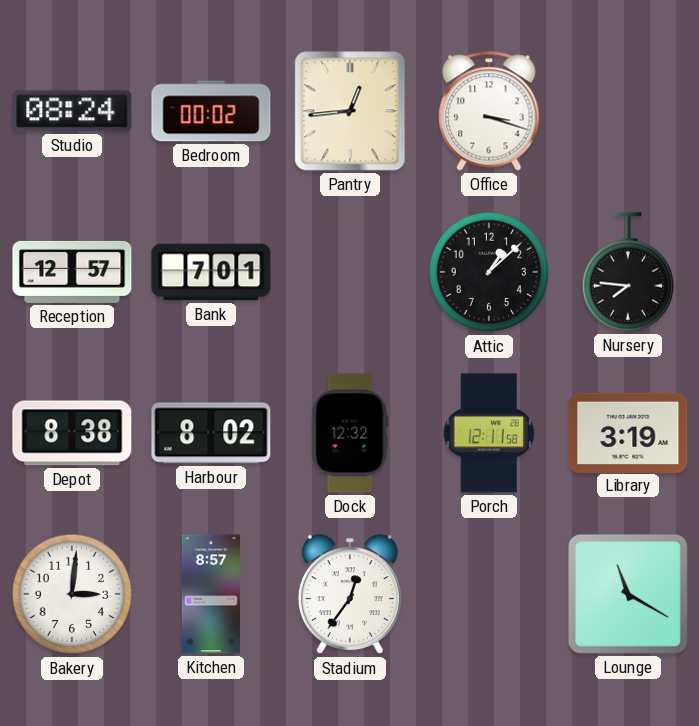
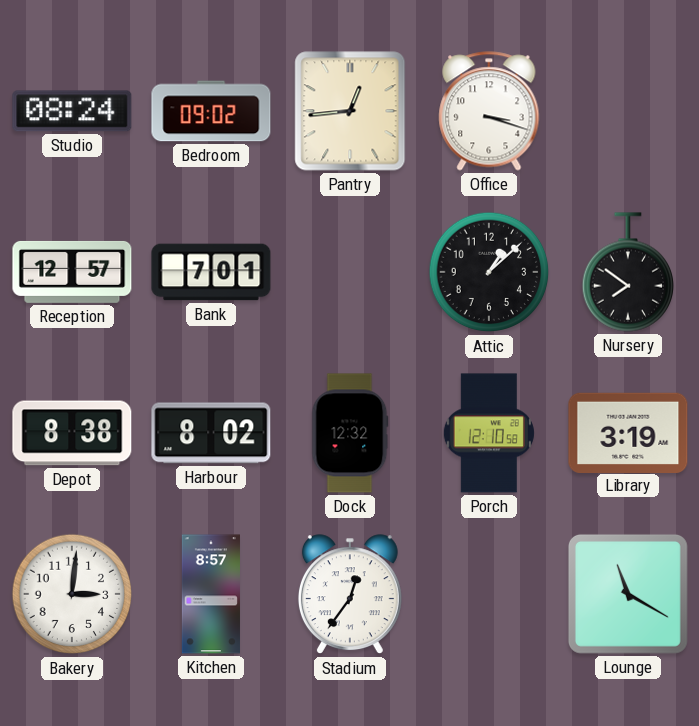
Bedroom: 00:02 -> 09:02 (211, 111)
Nursery: 7:46 -> 7:51 (627, 272)
Porch: 12:11 -> 12:10 (489, 433)
